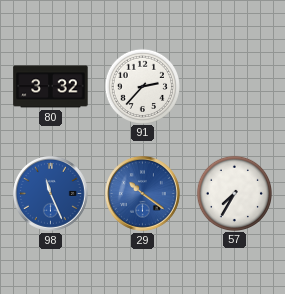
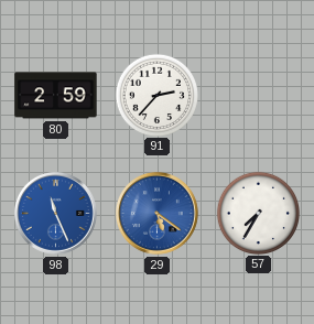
80: 3:32 -> 2:59 (56, 96)
29: 10:21 -> 5:21 (158, 214)
